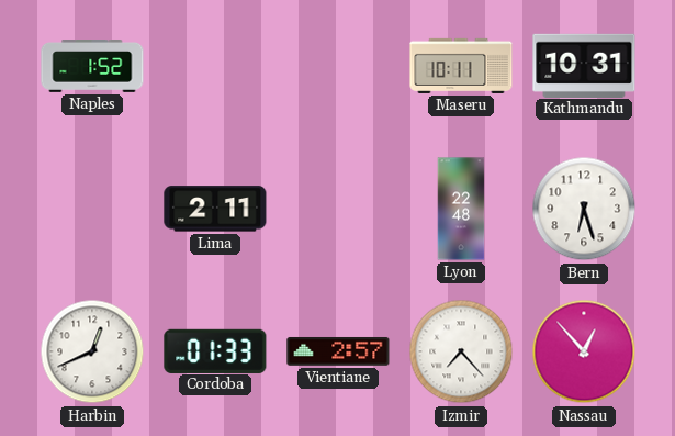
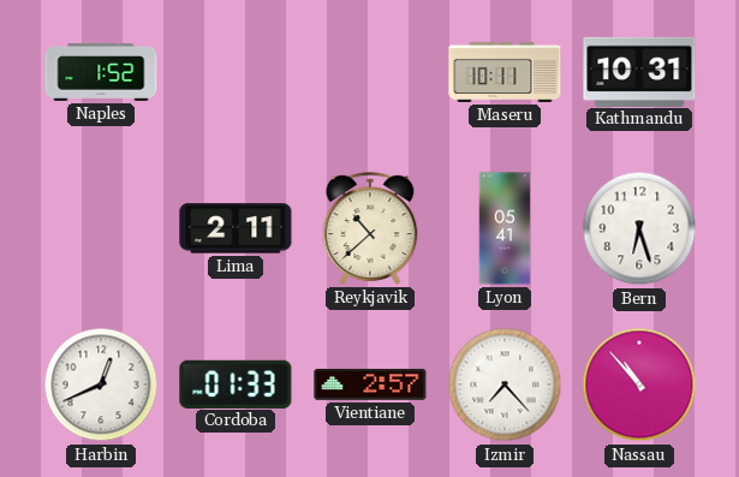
Reykjavik: none -> 10:38 (370, 228)
Lyon: 22:48 -> 05:41 (505, 228)
Nassau: 12:53 -> 10:53 (639, 384)
